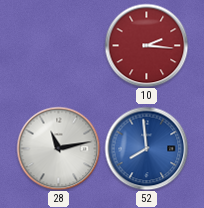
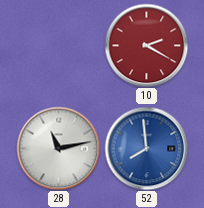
10: 2:16 -> 2:20 (146, 45)
